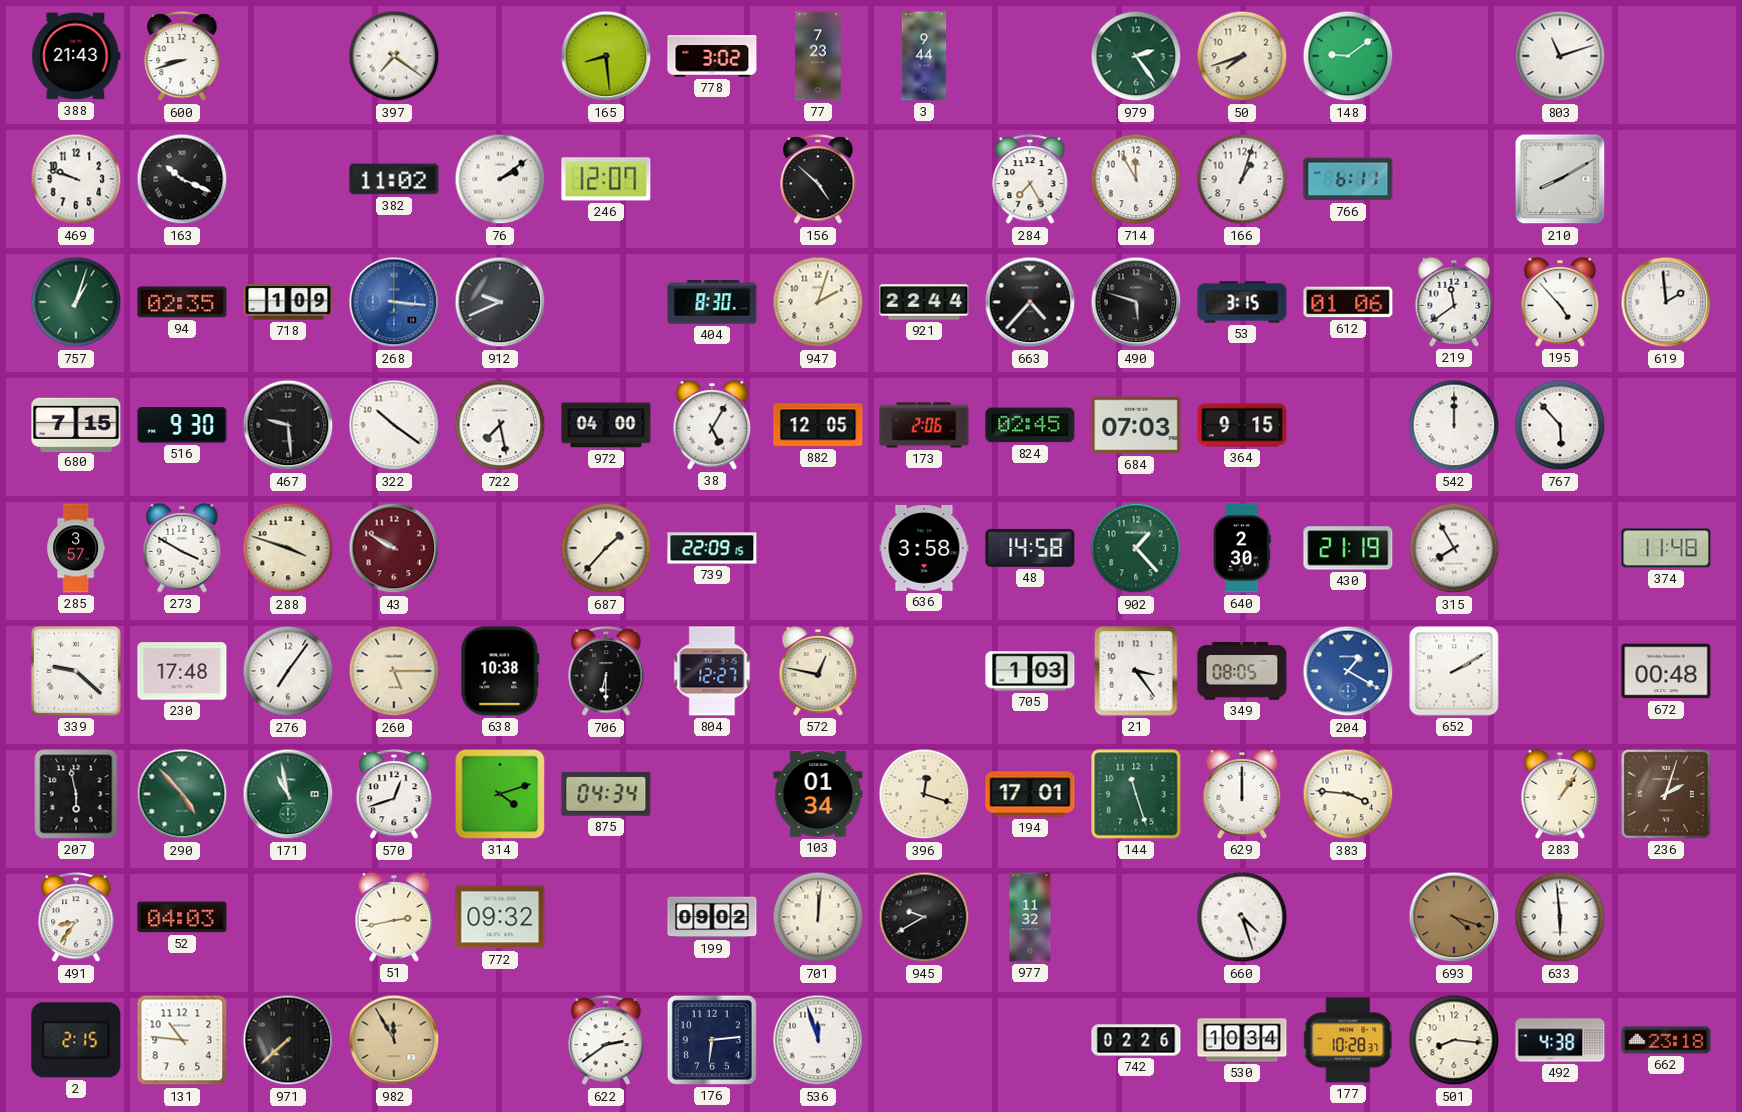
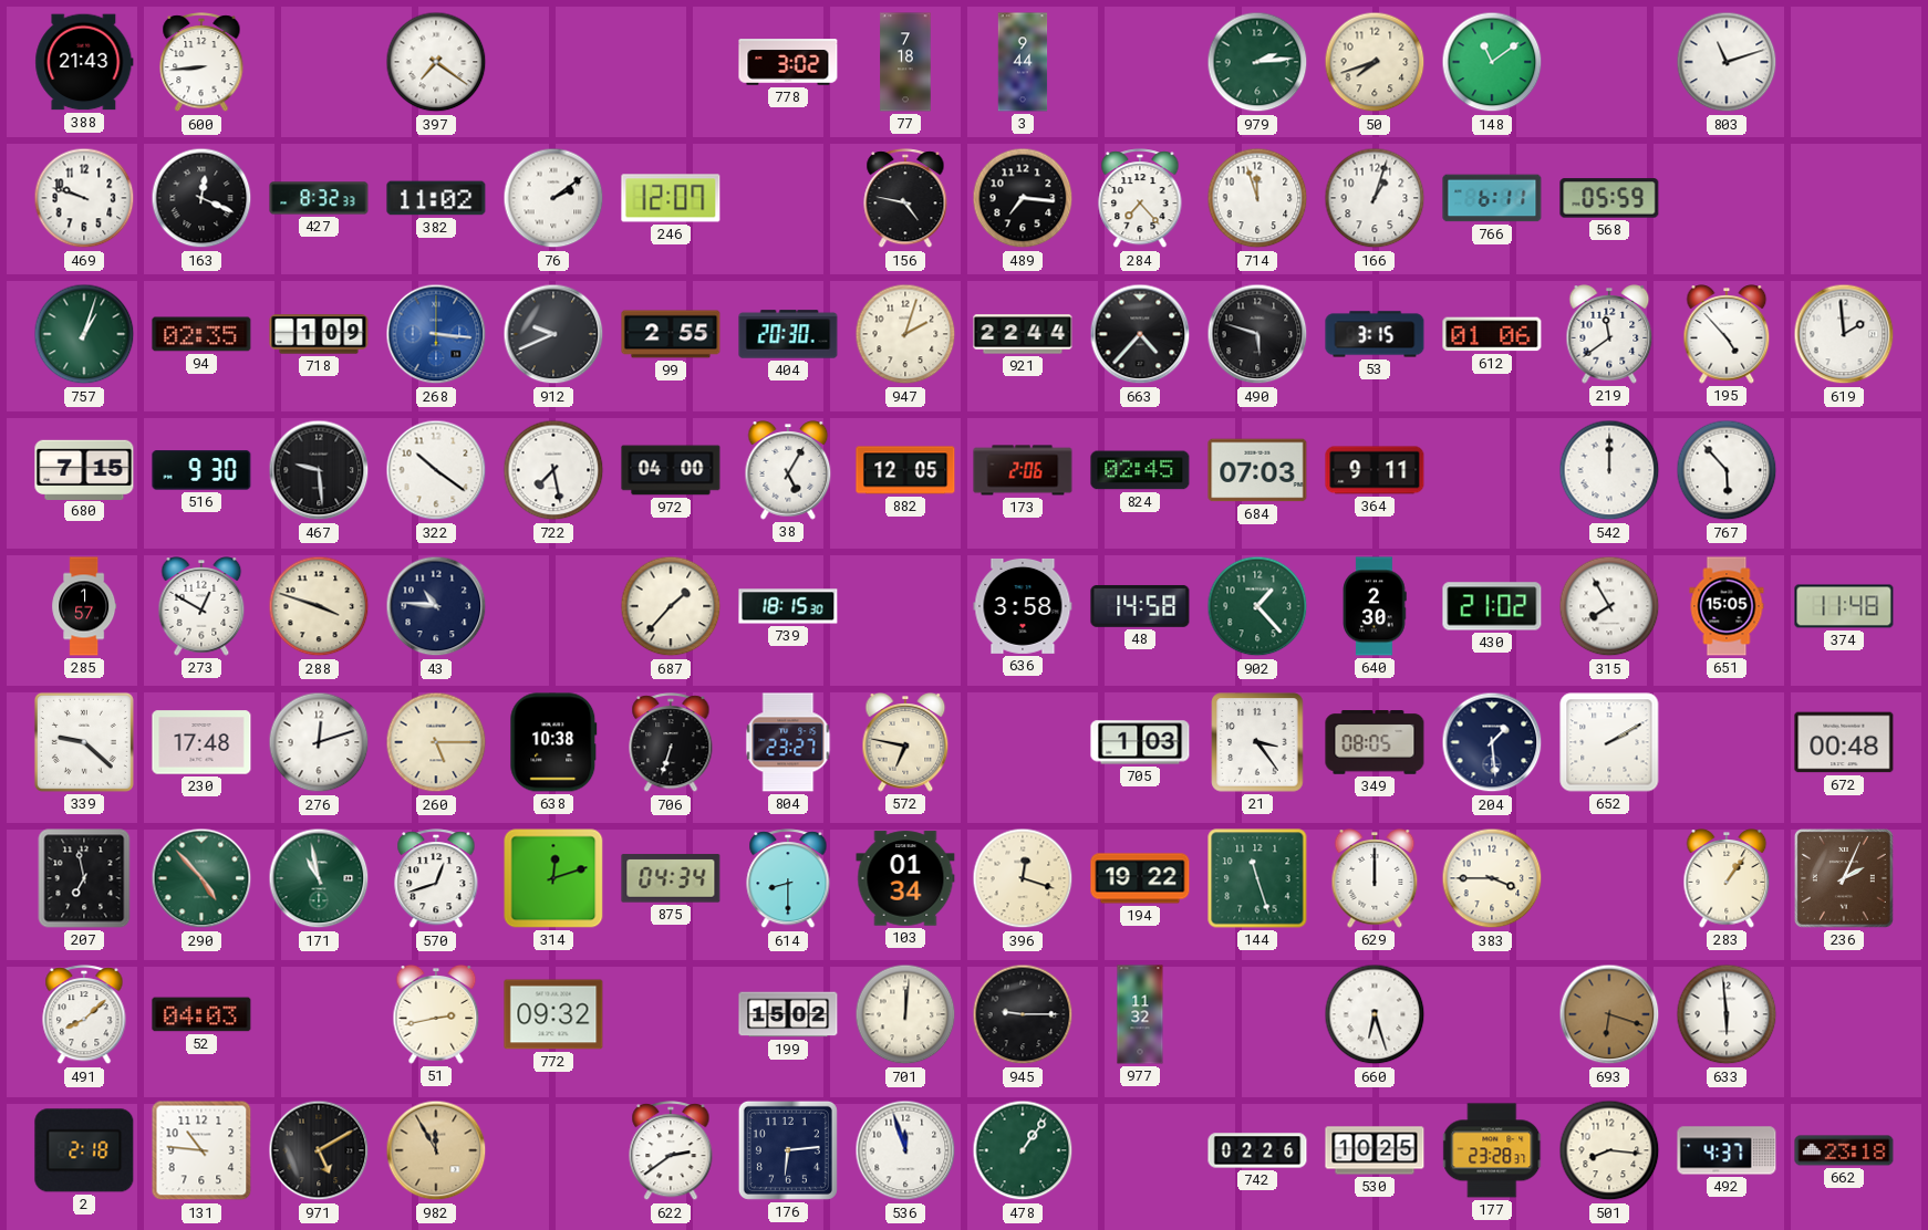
600: 8:42 -> 8:44 (201, 63)
165: 8:29 -> none (606, 56)
77: 7:23 -> 7:18 (905, 62)
979: 2:24 -> 2:14 (1257, 62)
148: 9:09 -> 11:09 (1492, 62)
163: 10:19 -> 12:19 (201, 198)
427: none -> 8:32 (319, 198)
156: 4:52 -> 4:47 (905, 199)
489: none -> 7:16 (1023, 198)
284: 7:25 -> 7:23 (1140, 199)
714: 11:55 -> 11:57 (1257, 198)
568: none -> 05:59 (1609, 198)
210: 8:10 -> none (1560, 179)
99: none -> 2:55 (671, 334)
404: 8:30 -> 20:30 (788, 334)
364: 9:15 -> 9:11 (1375, 470)
285: 3:57 -> 1:57 (84, 606)
273: 3:50 -> 12:50 (201, 606)
43: 9:50 -> 10:46 (436, 606)
43 dial: burgundy -> navy (436, 606)
739: 22:09 -> 18:15 (788, 606)
430: 21:19 -> 21:02 (1492, 606)
651: none -> 15:05 (1727, 606)
276: 7:06 -> 12:12 (319, 742)
706: 6:30 -> 6:33 (671, 743)
804: 12:27 -> 23:27 (788, 742)
572: 12:47 -> 6:47 (905, 742)
204: 1:20 -> 1:29 (1492, 742)
204 dial: blue -> navy (1492, 742)
207: 5:58 -> 6:58 (84, 878)
314: 4:12 -> 12:12 (553, 878)
614: none -> 8:30 (788, 879)
194: 17:01 -> 19:22 (1140, 878)
383: 3:46 -> 3:45 (1492, 878)
236: 2:03 -> 2:04 (1844, 878)
491: 8:36 -> 8:08 (84, 1015)
199: 09:02 -> 15:02 (788, 1014)
945: 9:40 -> 9:15 (1023, 1014)
660: 4:27 -> 6:27 (1375, 1014)
693: 4:18 -> 6:18 (1609, 1014)
2: 2:15 -> 2:18 (84, 1150)
971: 7:38 -> 5:10 (319, 1150)
478: none -> 1:06 (1023, 1150)
530: 10:34 -> 10:25 (1375, 1150)
177: 10:28 -> 23:28 (1493, 1150)
492: 4:38 -> 4:37 (1727, 1150)
